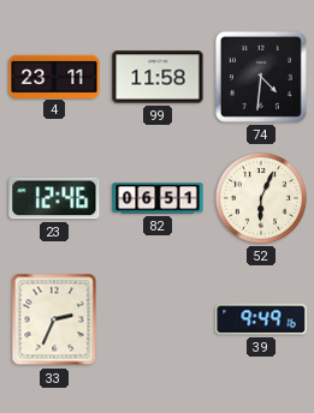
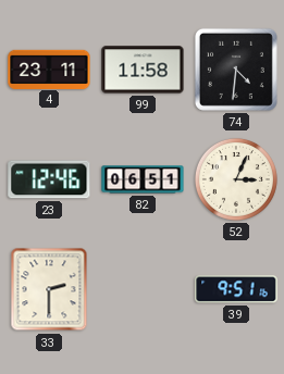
52: 6:04 -> 3:04 (236, 179)
33: 2:34 -> 2:30 (49, 289)
39: 9:49 -> 9:51 (236, 289)
